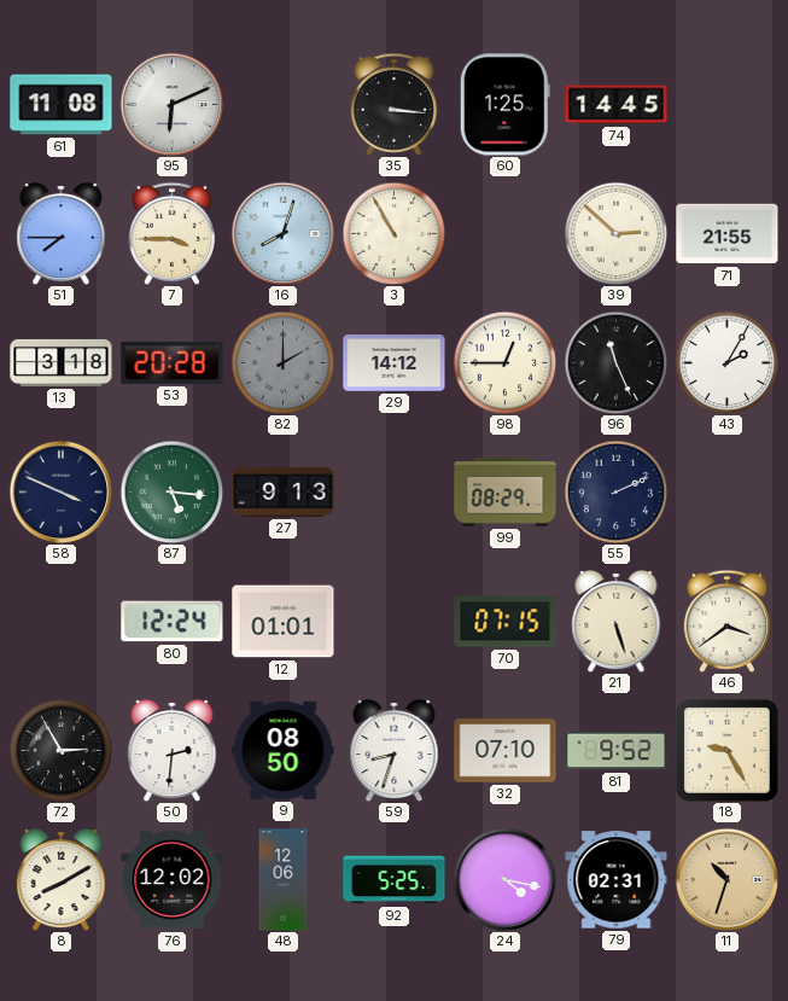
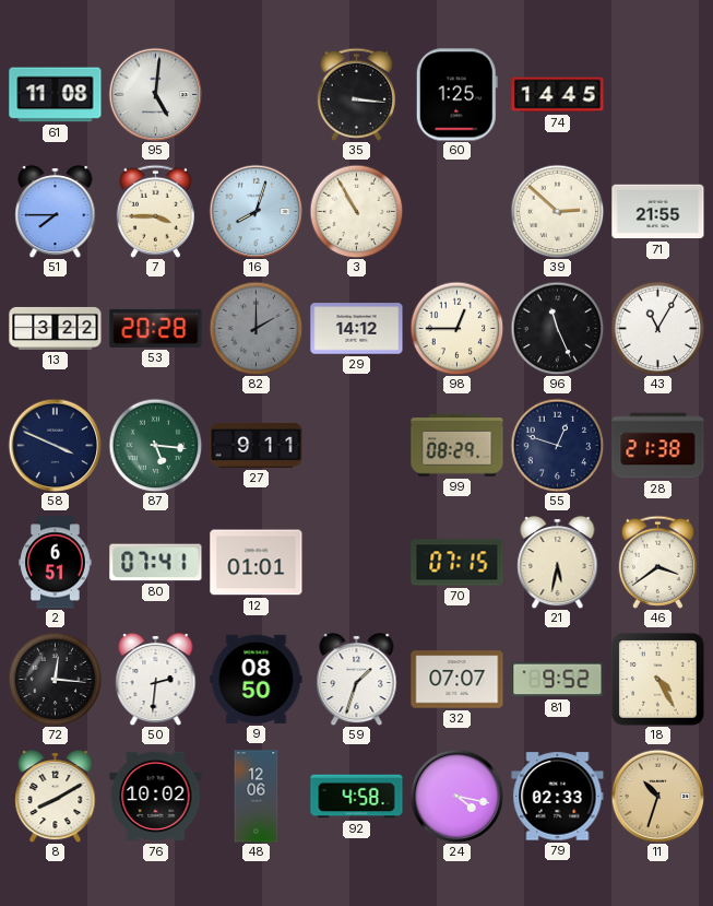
95: 6:11 -> 5:01 (155, 94)
13: 3:18 -> 3:22 (56, 328)
43: 2:05 -> 11:05 (657, 328)
27: 9:13 -> 9:11 (257, 445)
55: 2:11 -> 12:48 (557, 445)
28: none -> 21:38 (658, 446)
2: none -> 6:51 (56, 563)
80: 12:24 -> 07:41 (156, 563)
21: 5:27 -> 5:32 (558, 562)
72: 2:55 -> 12:16 (55, 679)
59: 8:33 -> 1:33 (357, 679)
32: 07:10 -> 07:07 (457, 680)
18: 9:25 -> 4:25 (658, 680)
76: 12:02 -> 10:02 (156, 797)
92: 5:25 -> 4:58 (357, 797)
79: 02:31 -> 02:33 (558, 797)
